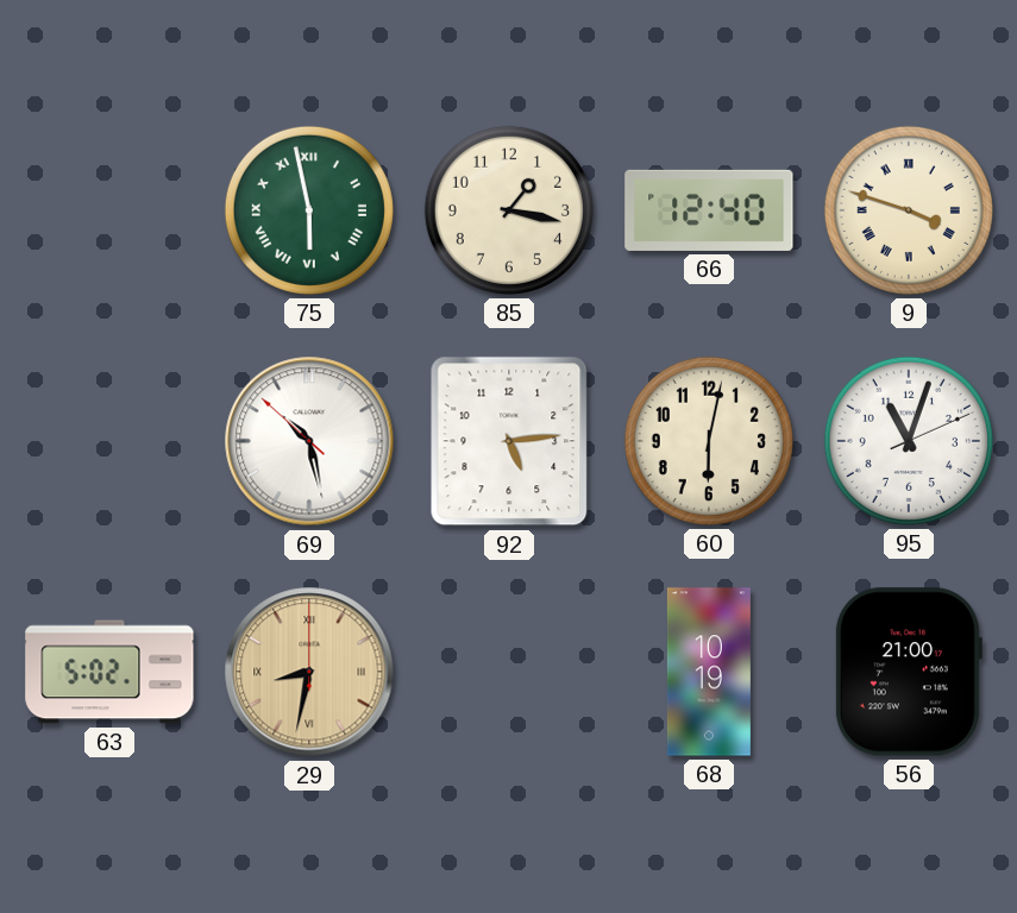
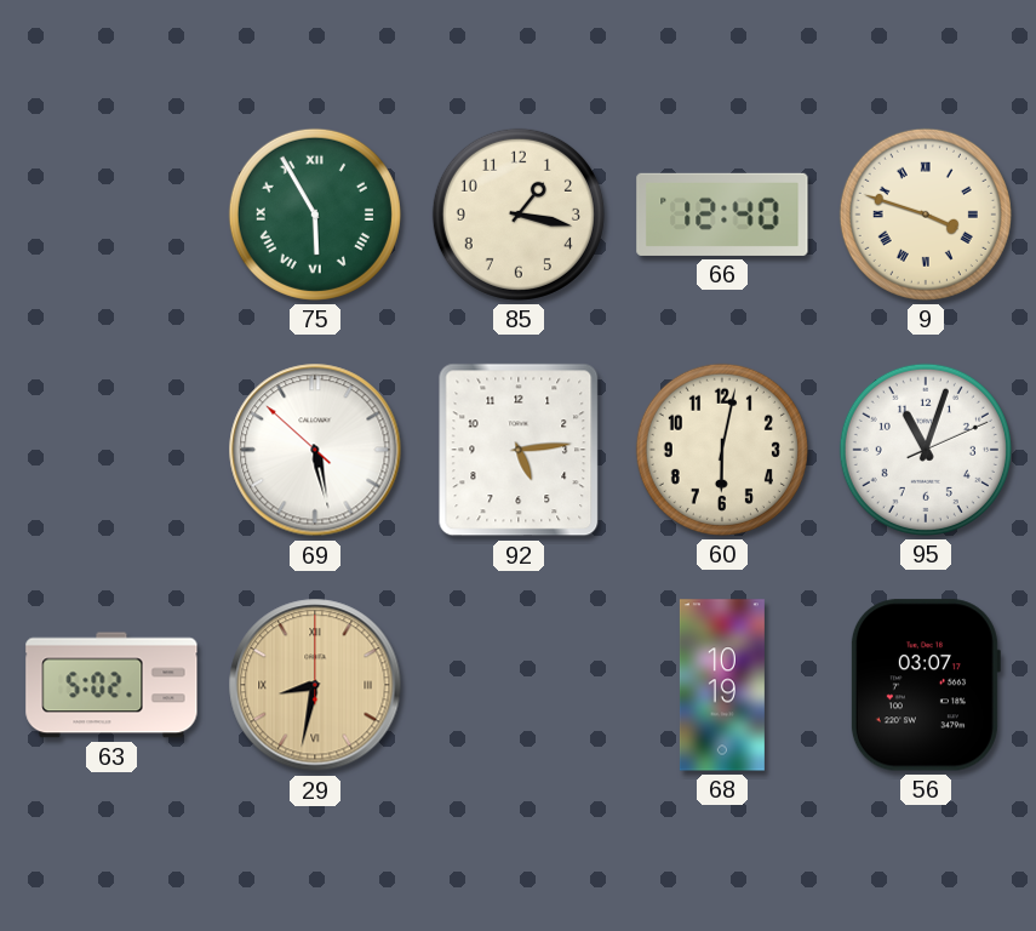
75: 5:58 -> 5:55 (315, 215)
69: 10:27 -> 5:27 (315, 450)
56: 21:00 -> 03:07 (925, 685)
